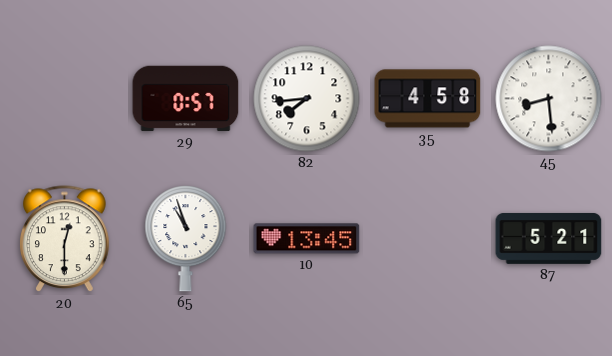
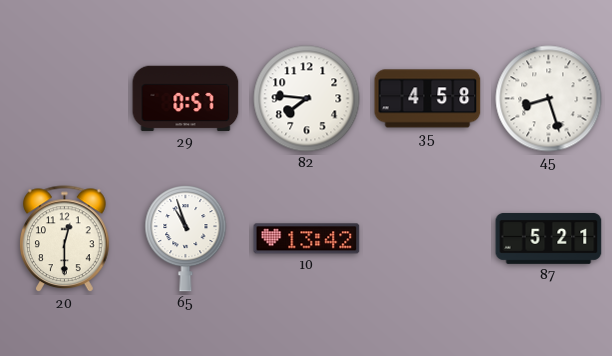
82: 7:44 -> 7:46 (307, 99)
45: 8:29 -> 8:27 (549, 99)
10: 13:45 -> 13:42 (307, 239)
